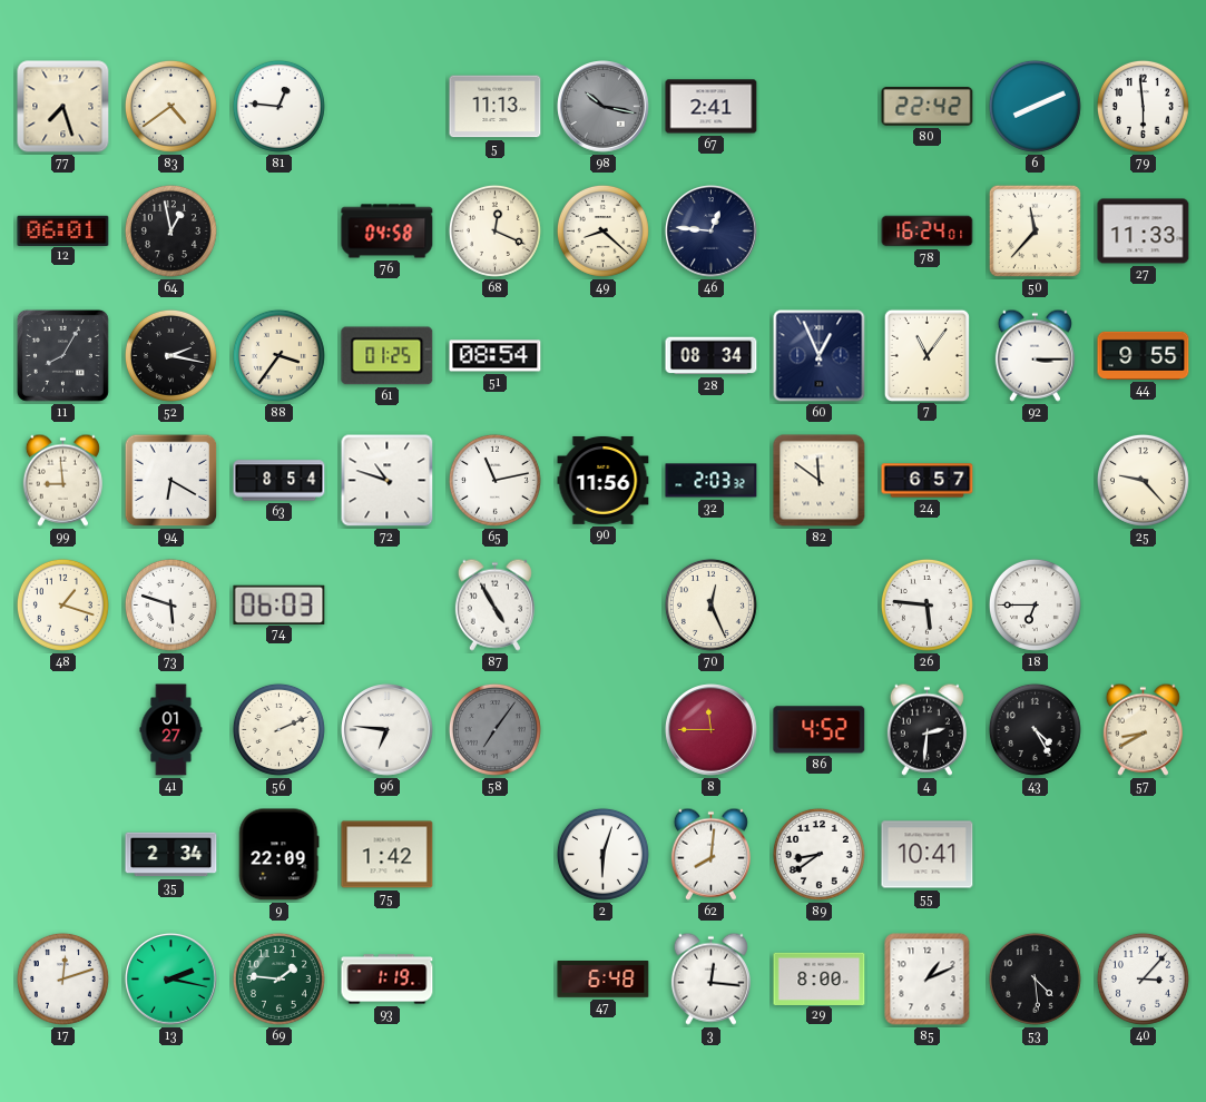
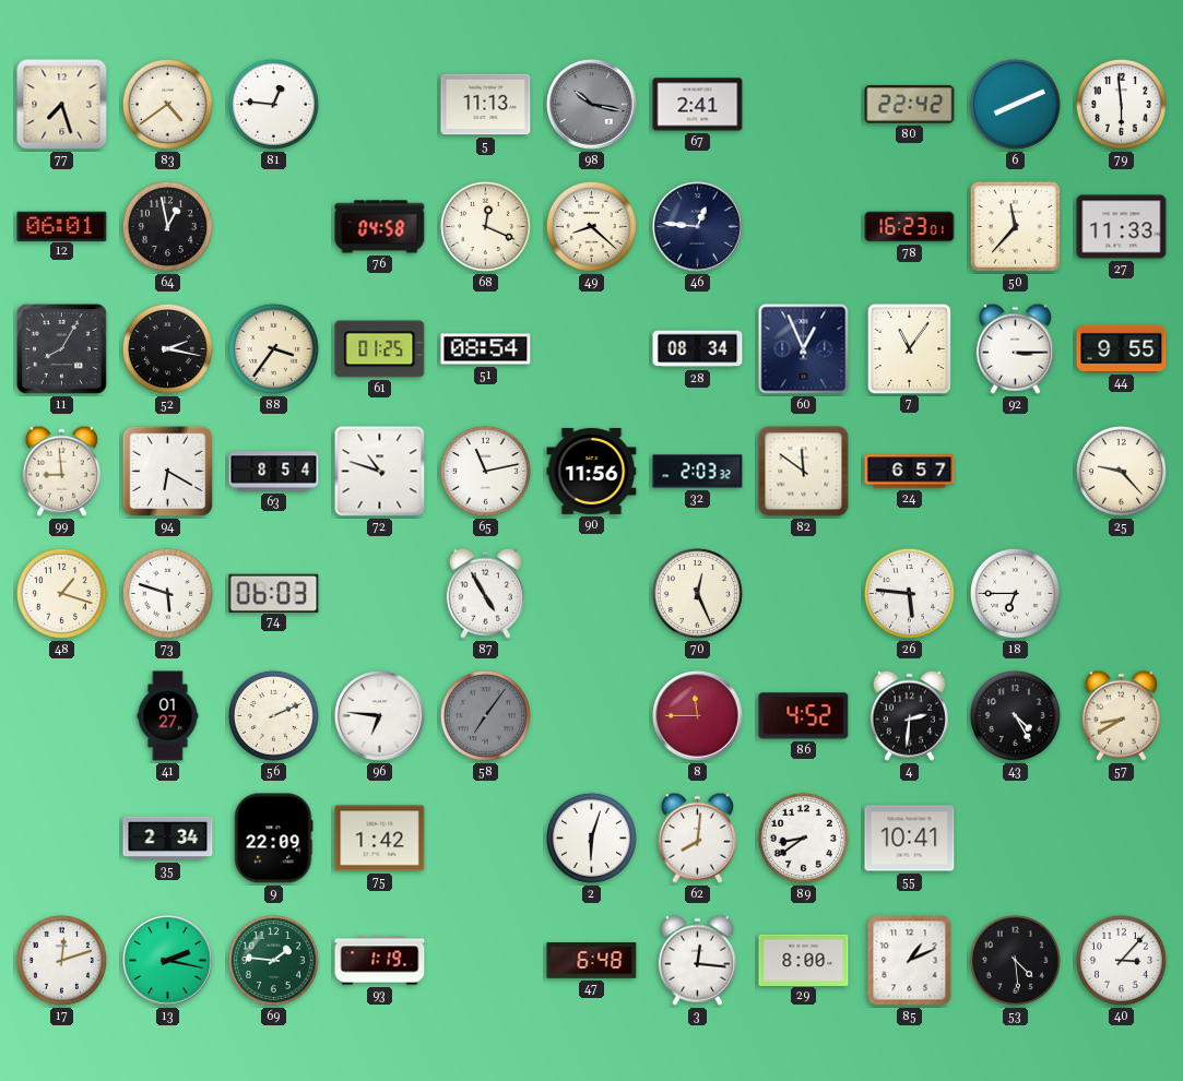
78: 16:24 -> 16:23 (910, 227)
